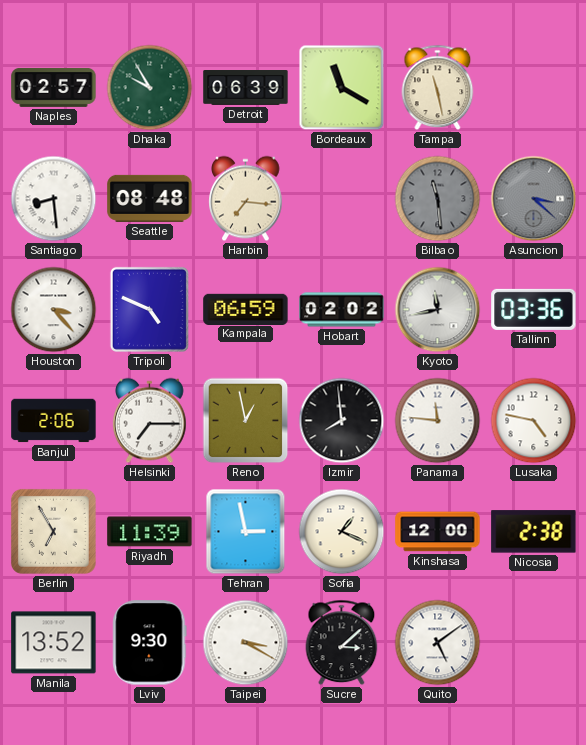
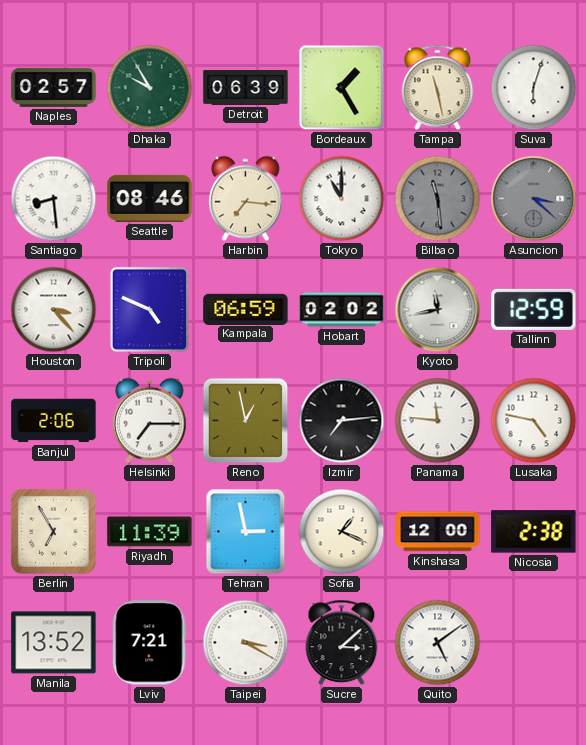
Bordeaux: 11:20 -> 1:25 (342, 88)
Suva: none -> 6:03 (534, 88)
Seattle: 08:48 -> 08:46 (150, 198)
Tokyo: none -> 11:00 (342, 199)
Tallinn: 03:36 -> 12:59 (534, 309)
Izmir: 7:59 -> 7:14 (342, 421)
Lviv: 9:30 -> 7:21 (150, 643)
